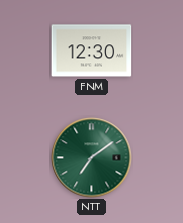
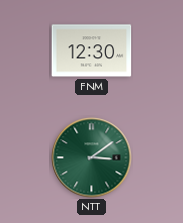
NTT: 7:09 -> 3:09 (92, 158)
